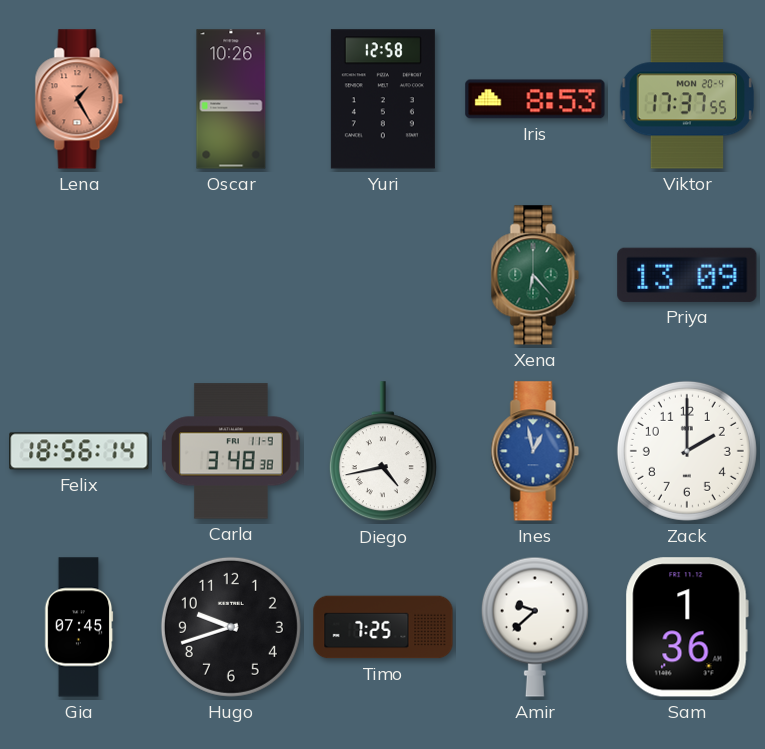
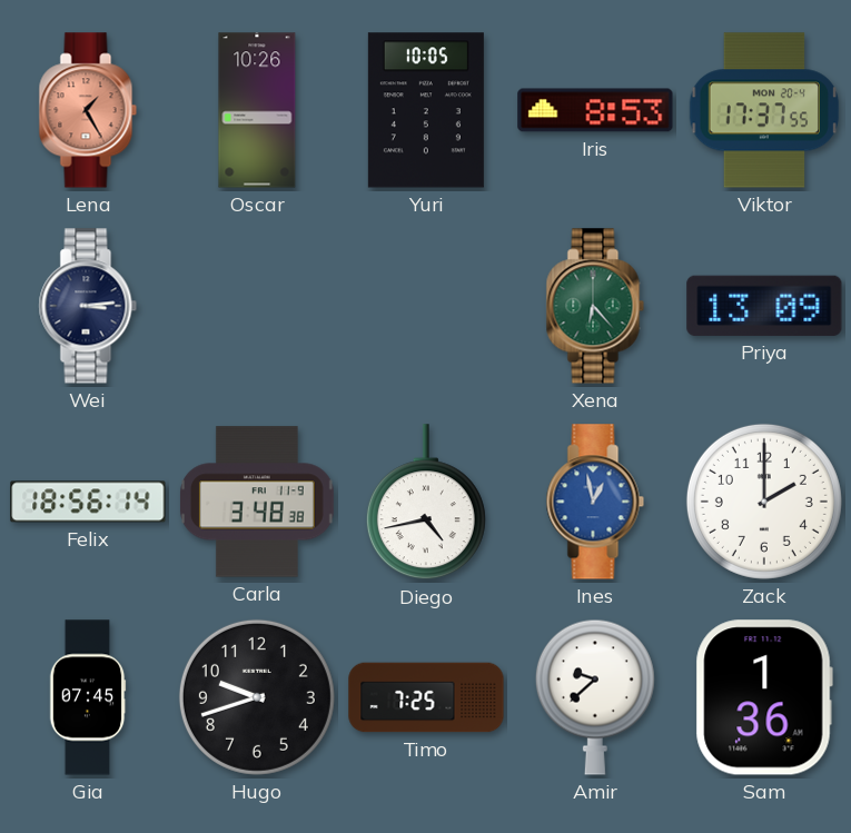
Yuri: 12:58 -> 10:05 (426, 110)
Wei: none -> 3:14 (88, 306)
